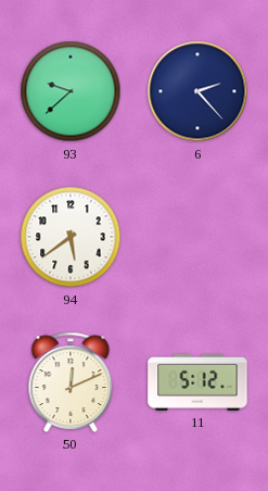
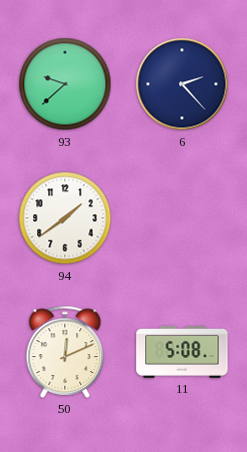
94: 5:39 -> 1:39 (65, 218)
11: 5:12 -> 5:08 (182, 352)
